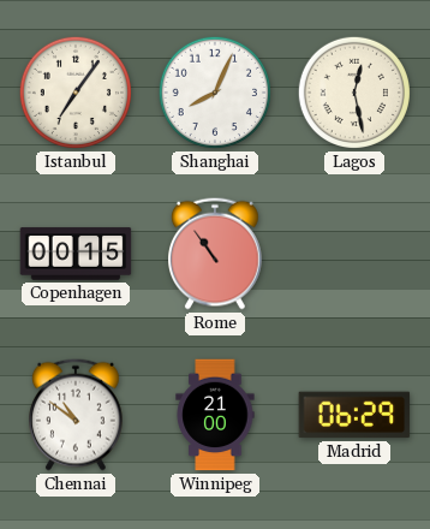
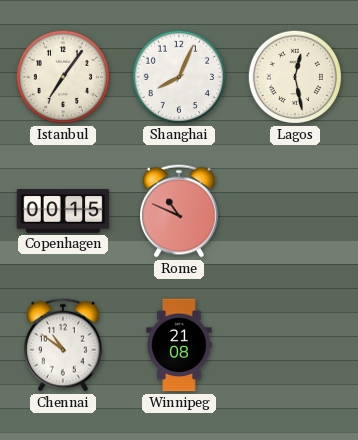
Rome: 10:54 -> 10:49 (180, 211)
Winnipeg: 21:00 -> 21:08 (179, 345)
Madrid: 06:29 -> none (354, 415)
